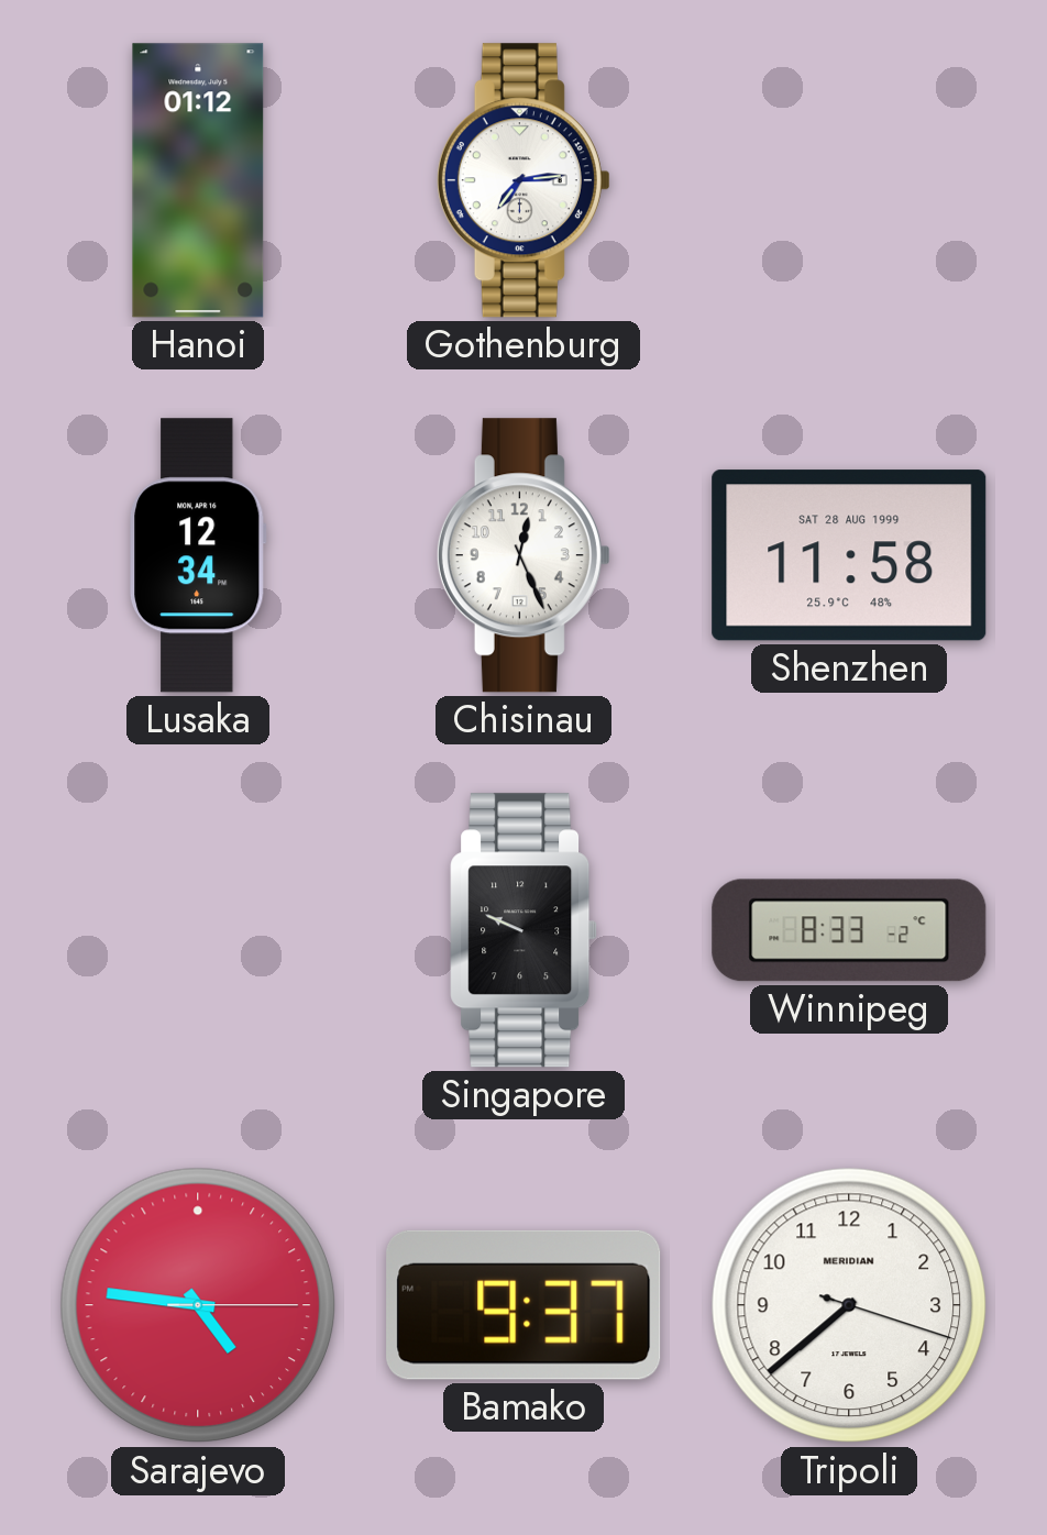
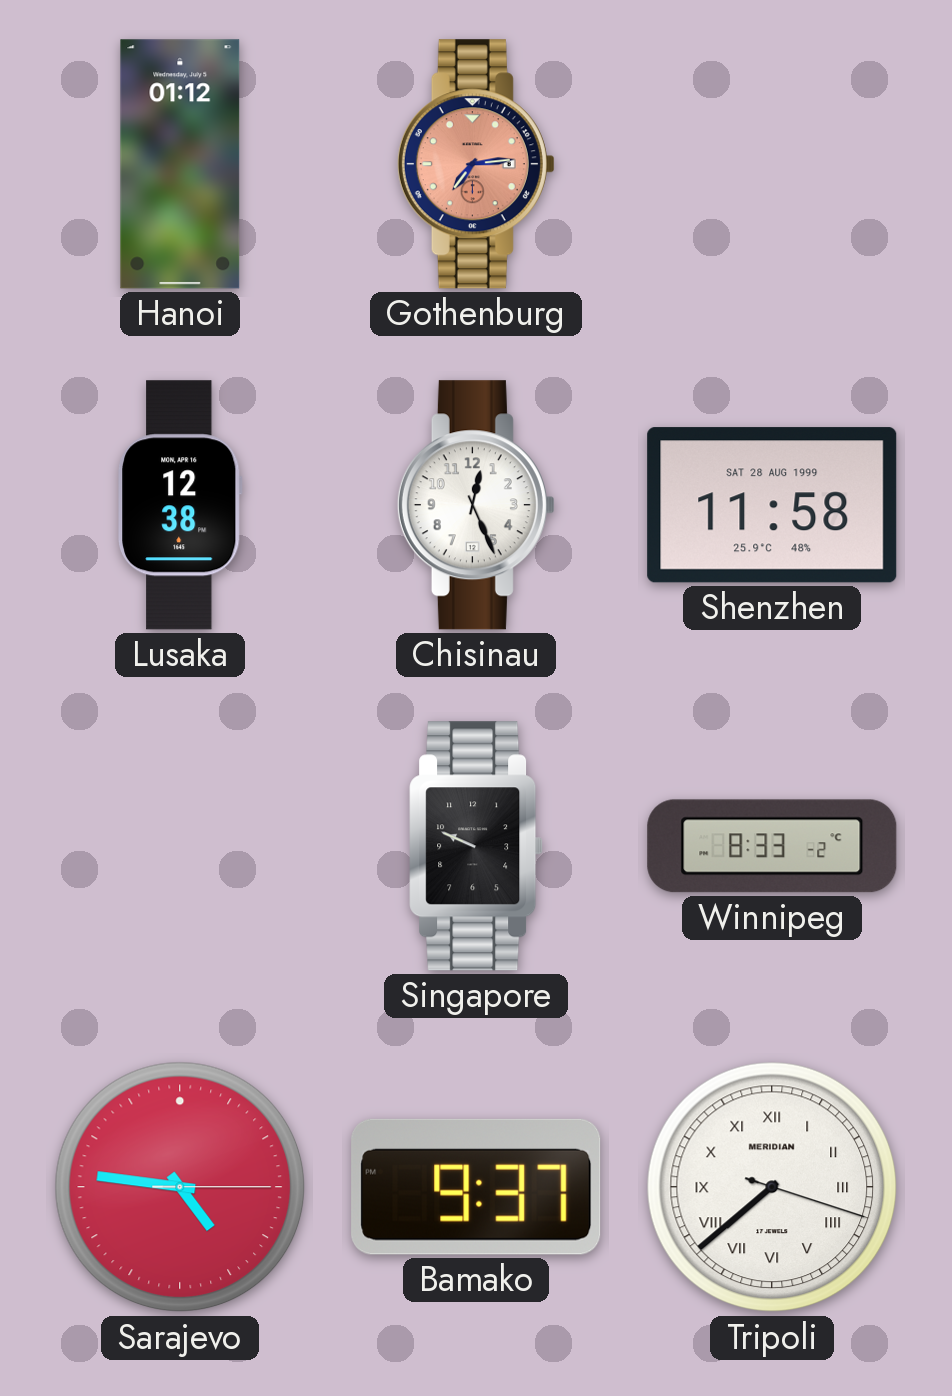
Gothenburg dial: white -> salmon (476, 164)
Lusaka: 12:34 -> 12:38 (181, 505)
Tripoli numerals: Arabic -> Roman (772, 1187)
